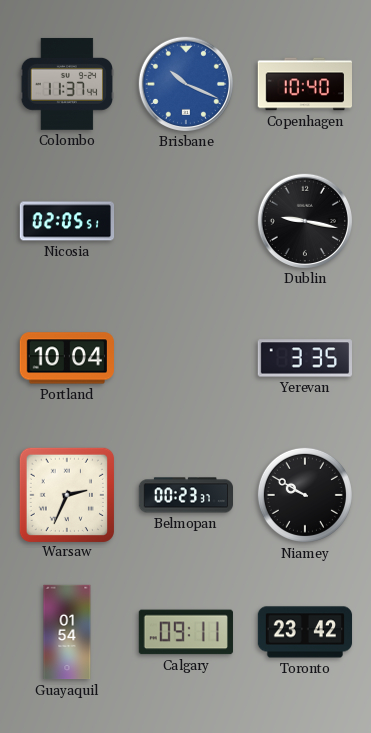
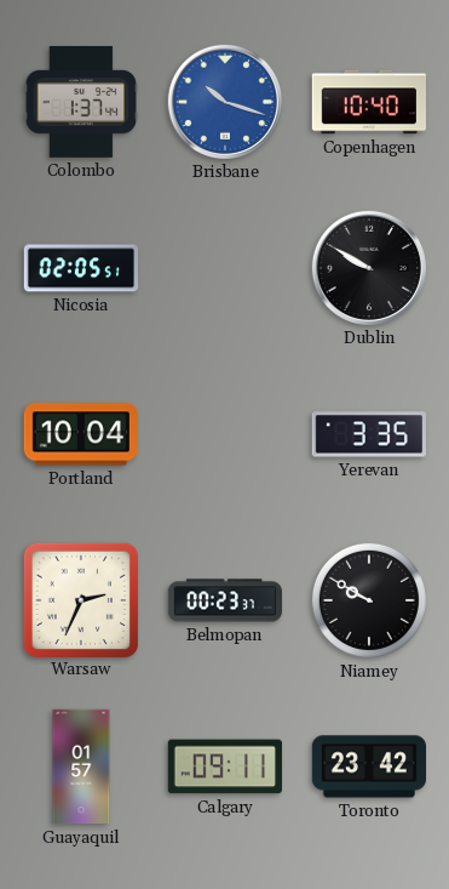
Colombo: 11:37 -> 1:37 (80, 102)
Brisbane: 10:19 -> 10:18 (224, 101)
Dublin: 9:17 -> 9:50 (368, 267)
Guayaquil: 01:54 -> 01:57 (81, 767)
